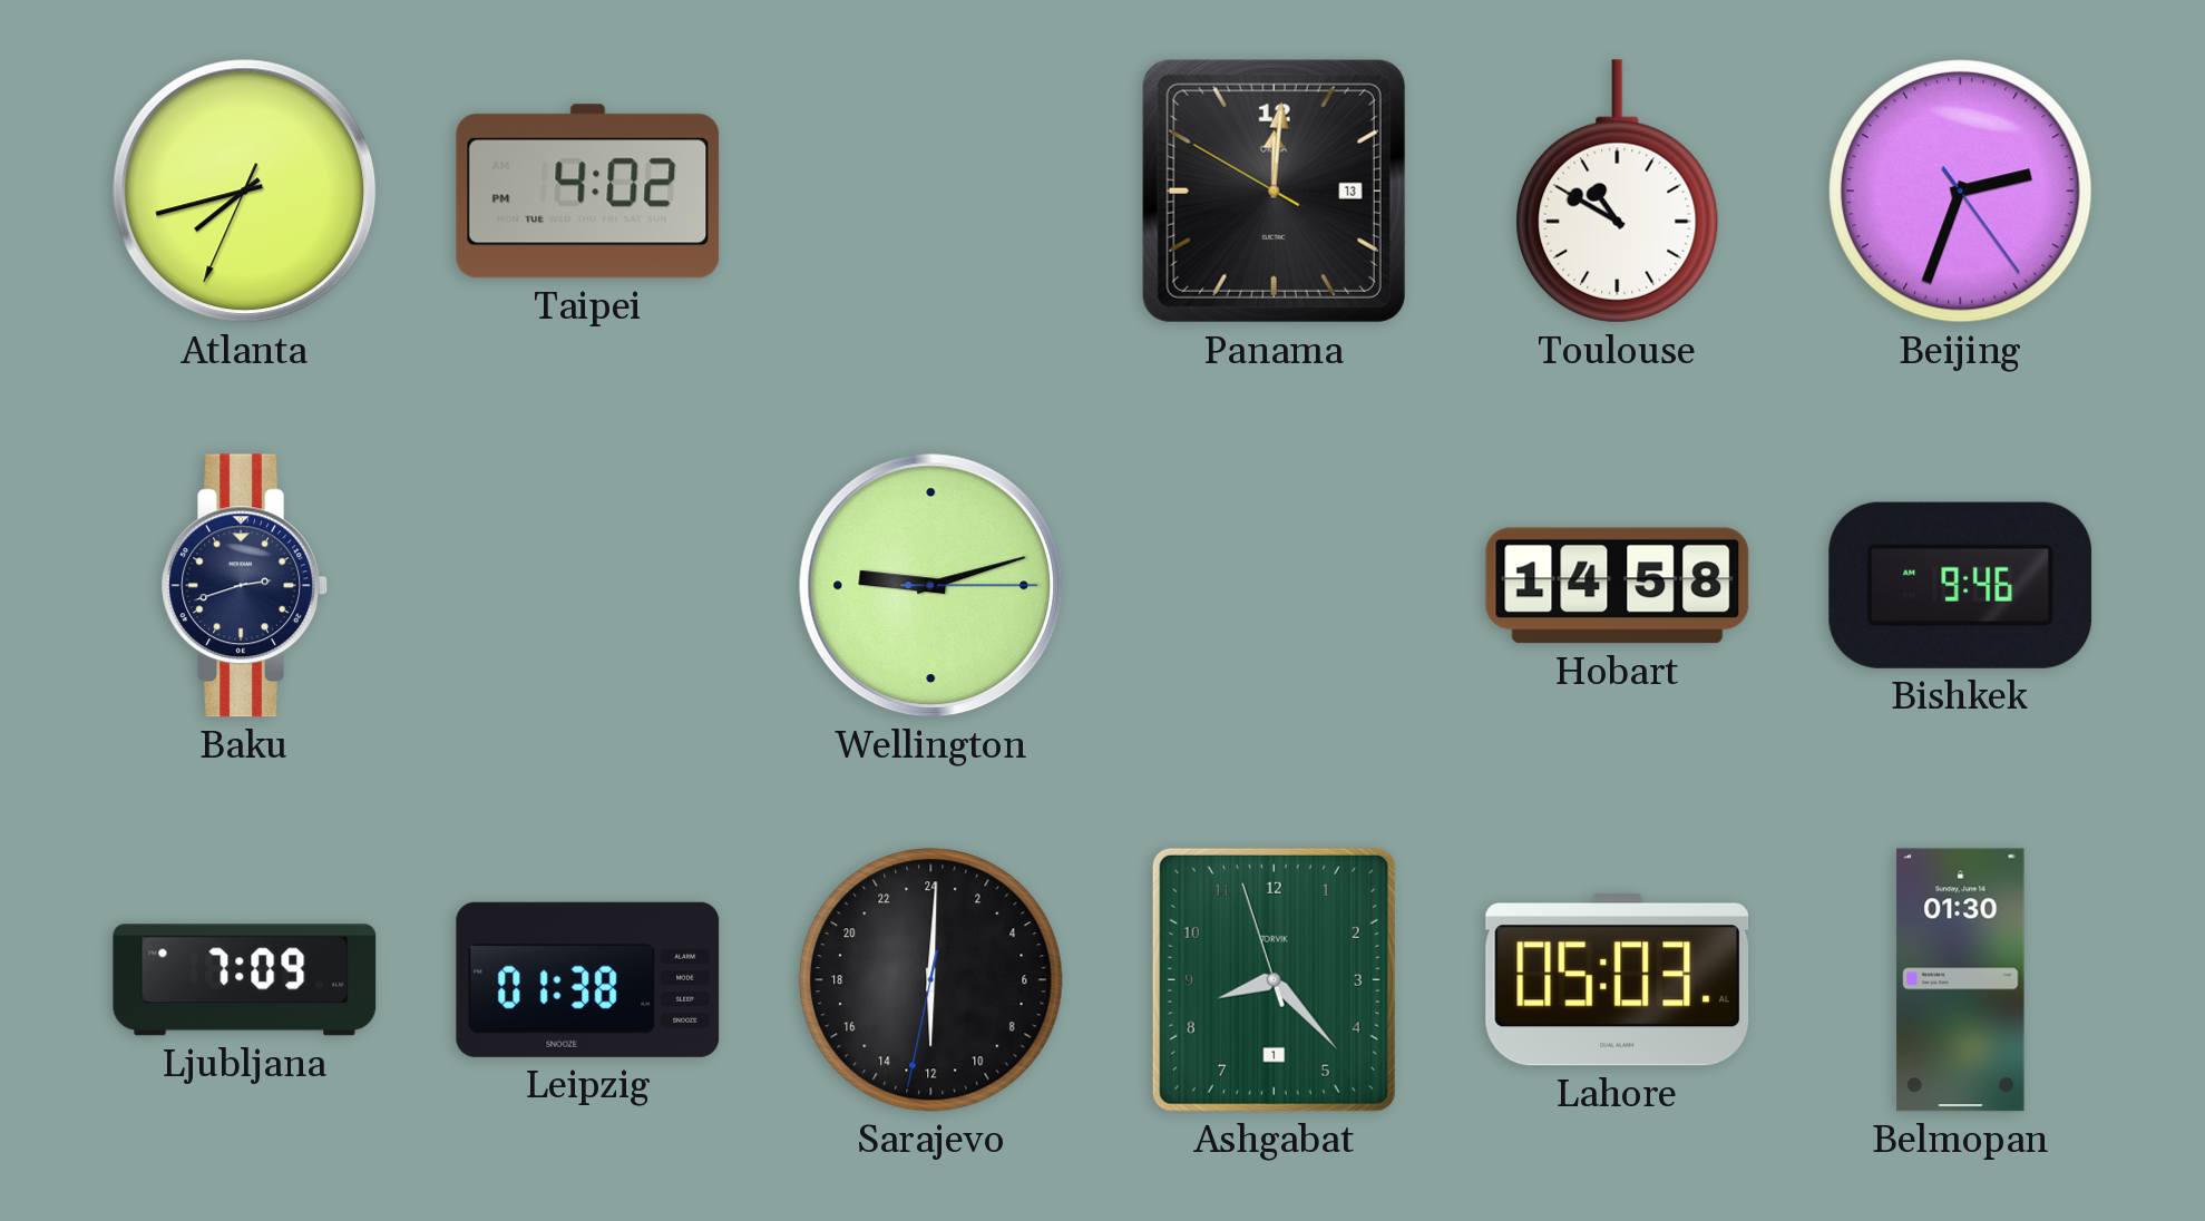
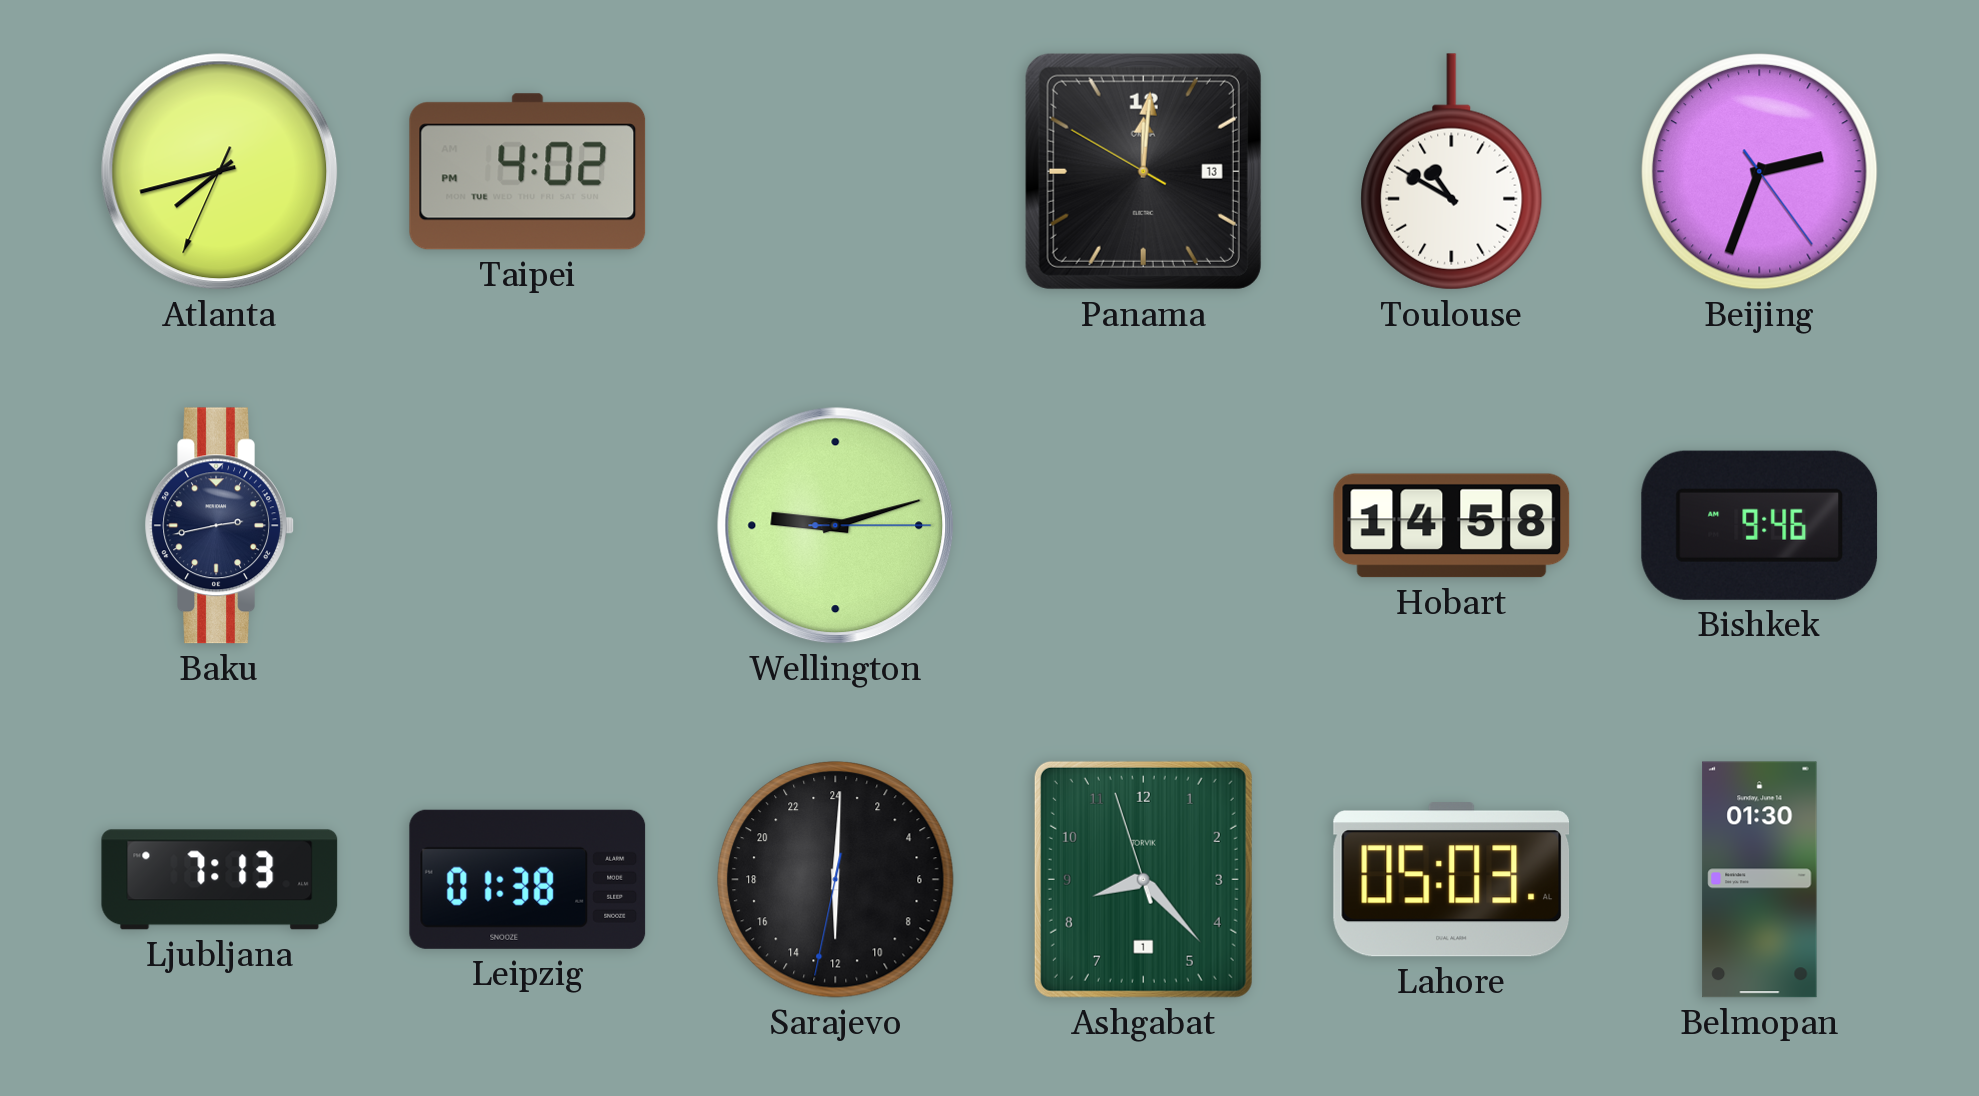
Baku: 2:42 -> 2:43 (220, 526)
Ljubljana: 7:09 -> 7:13 (220, 880)
